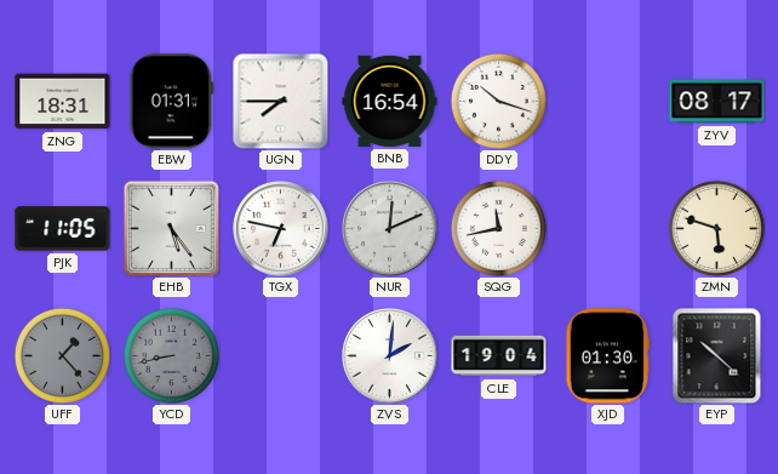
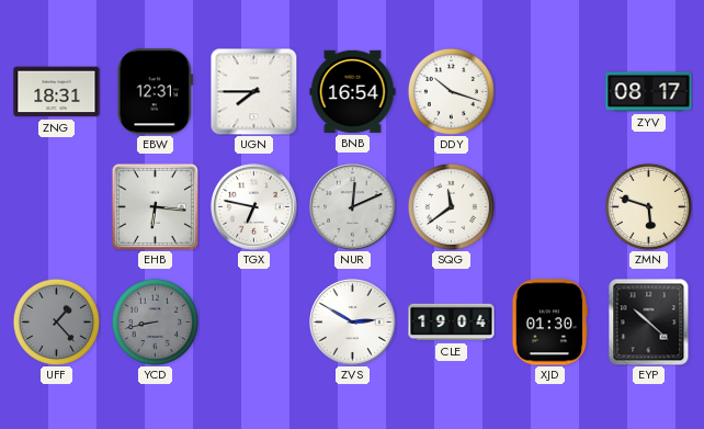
EBW: 01:31 -> 12:31 (155, 92)
PJK: 11:05 -> none (63, 229)
EHB: 5:24 -> 6:16 (155, 206)
SQG: 11:43 -> 11:39 (451, 206)
ZVS: 2:01 -> 2:50 (353, 323)
